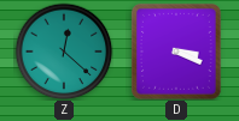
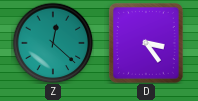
D: 3:19 -> 3:24 (146, 44)
